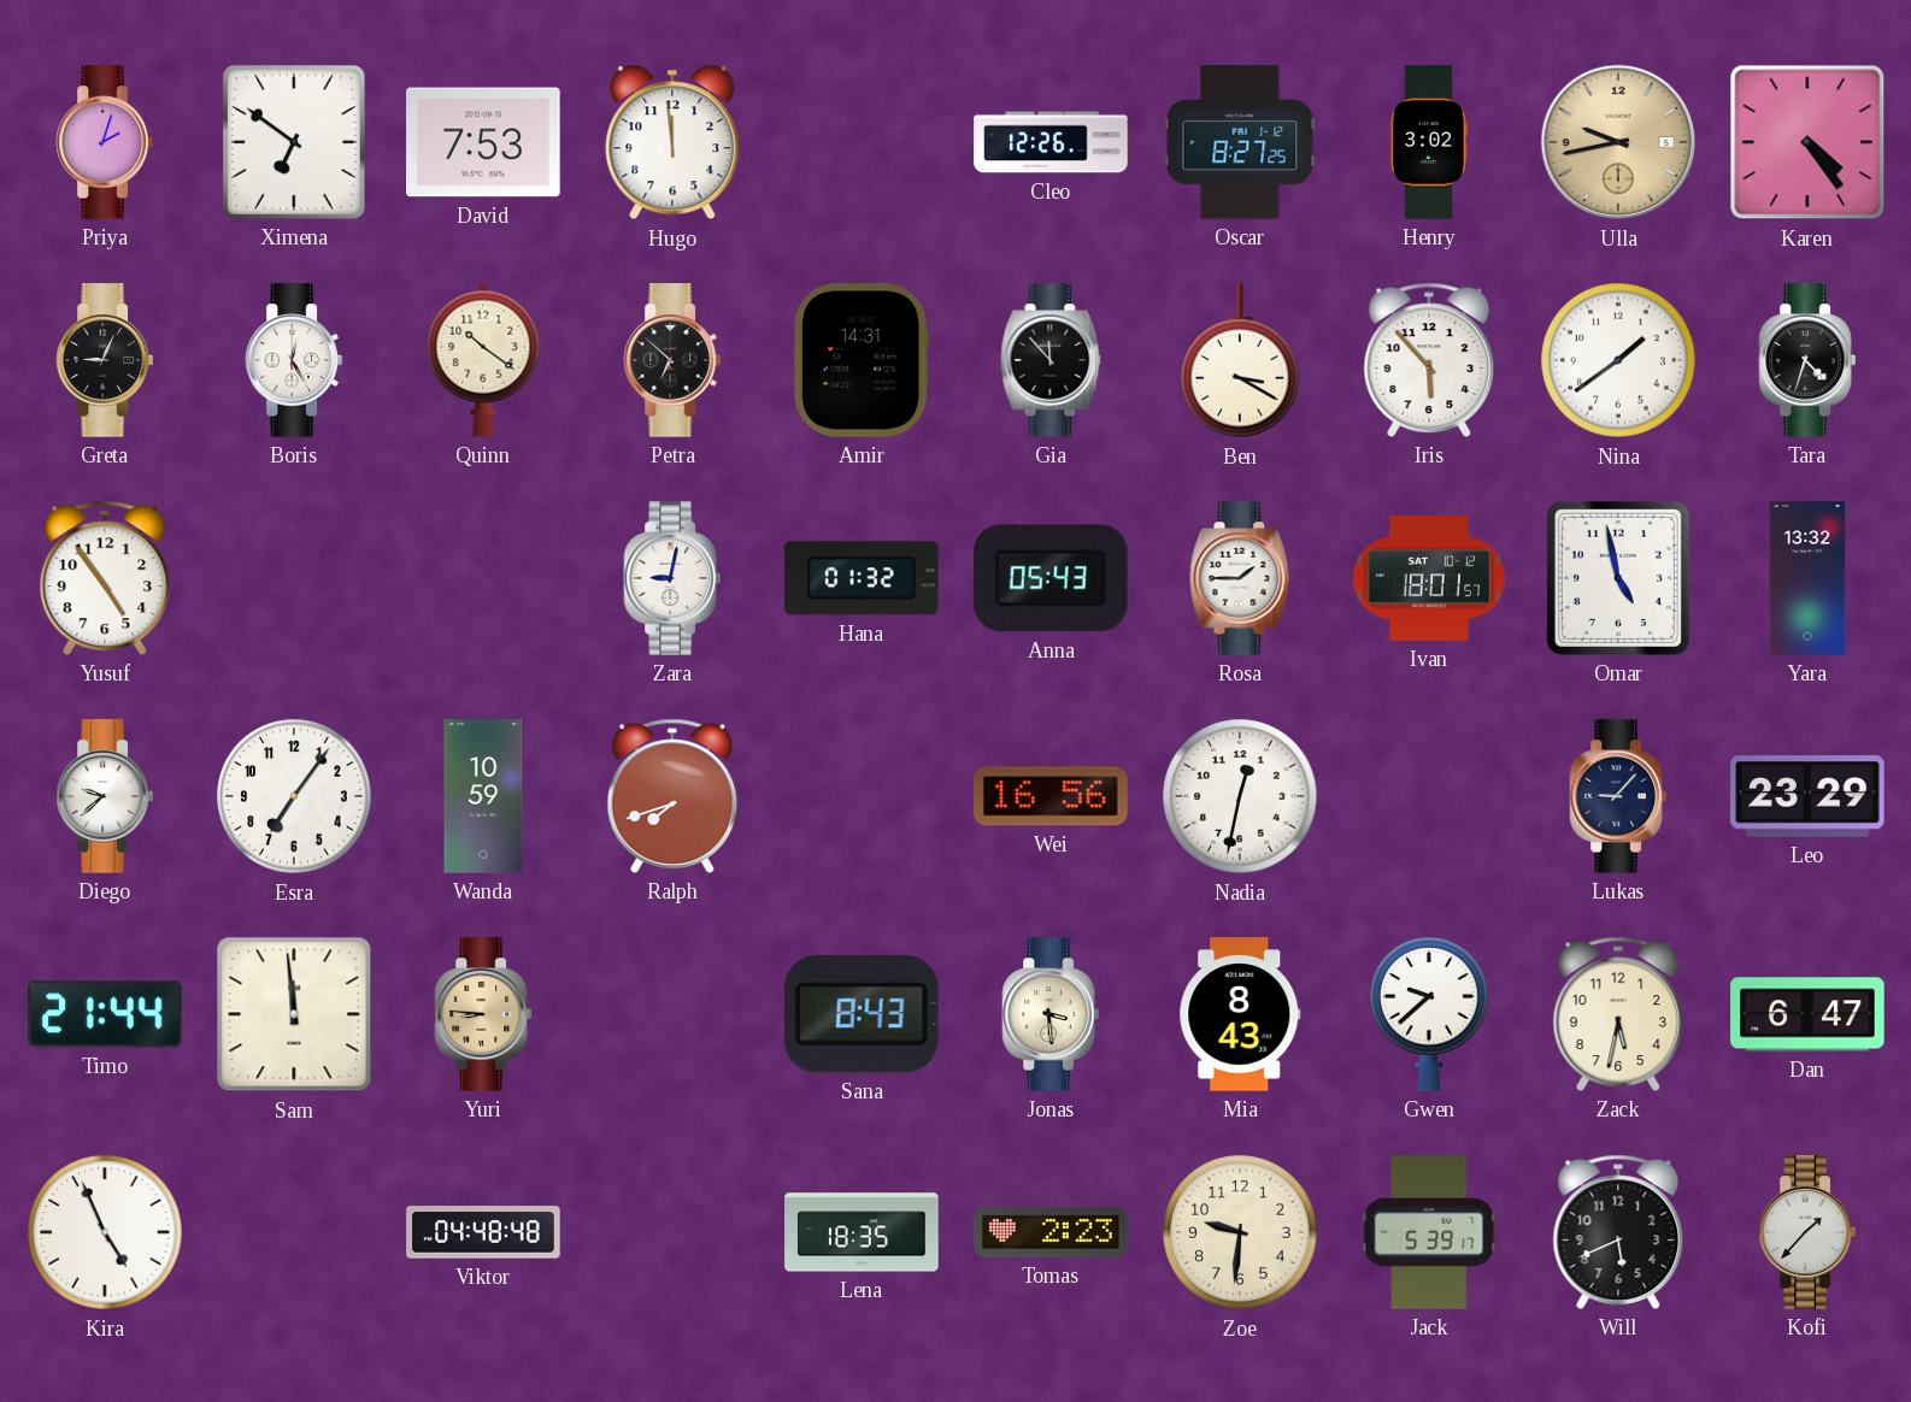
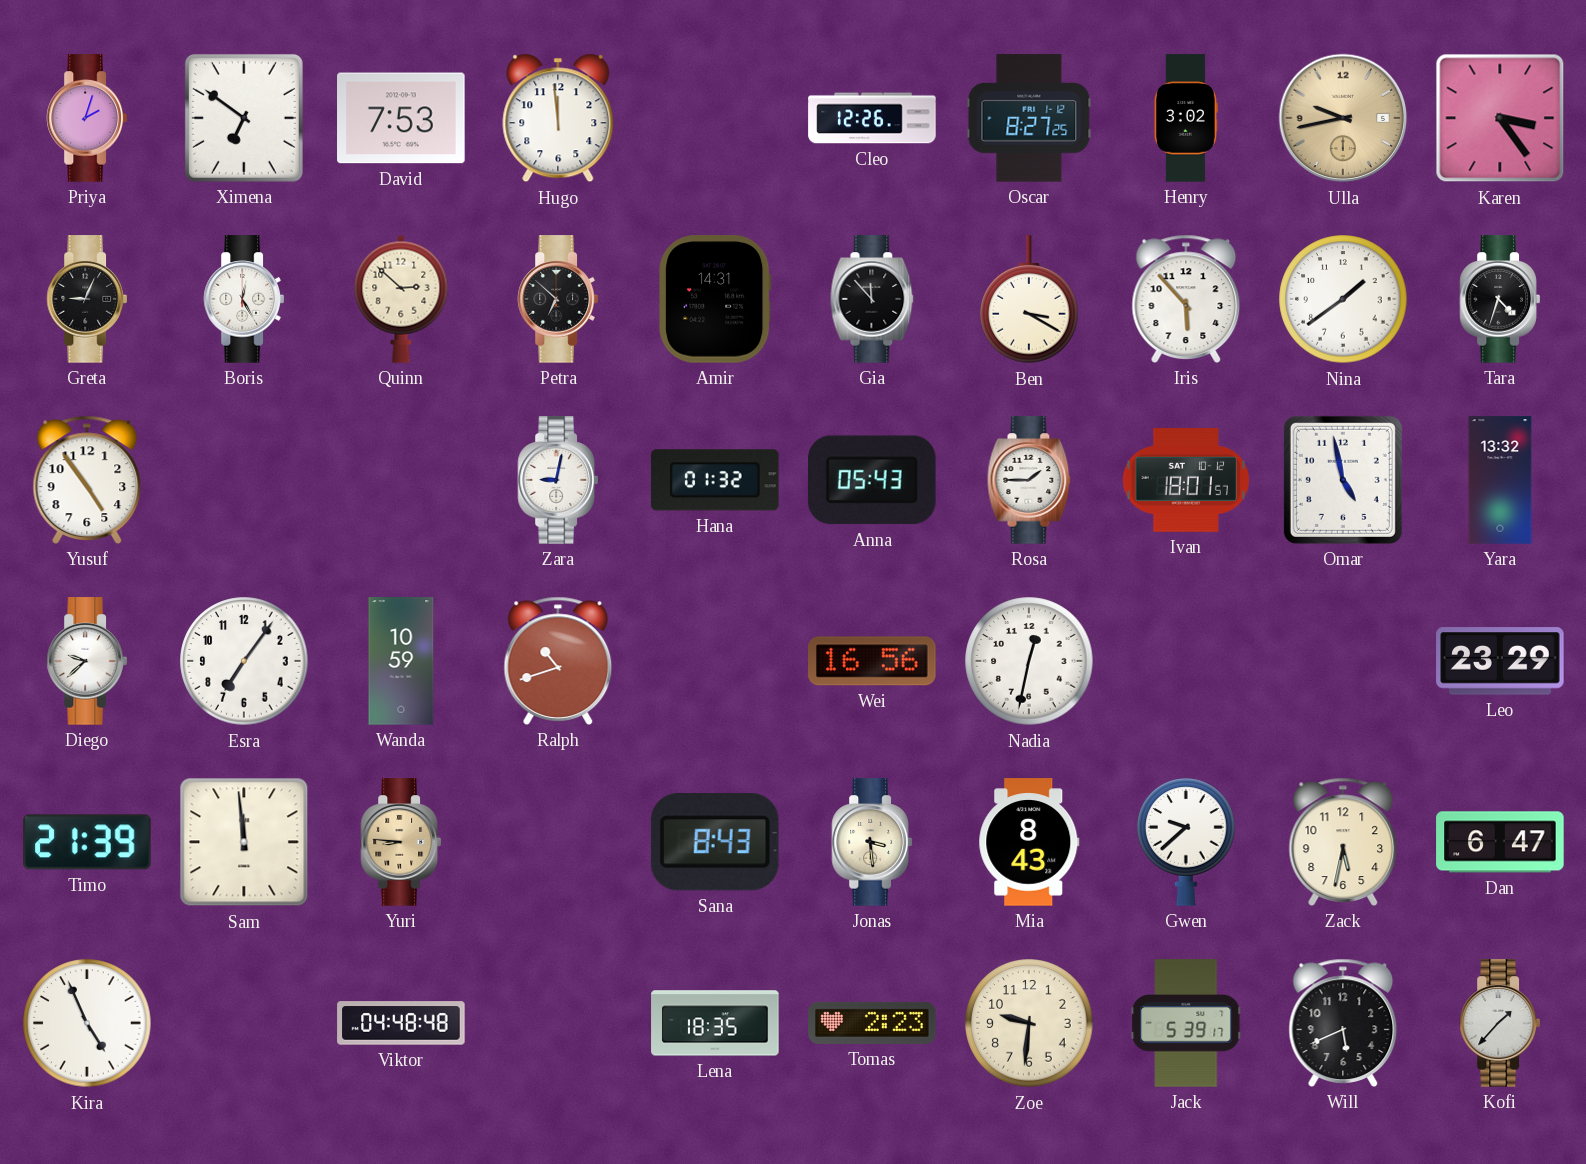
Karen: 4:24 -> 3:24 (1500, 118)
Quinn: 10:21 -> 2:52 (401, 299)
Ralph: 7:42 -> 10:42 (558, 661)
Lukas: 9:07 -> none (1617, 796)
Timo: 21:44 -> 21:39 (87, 842)
